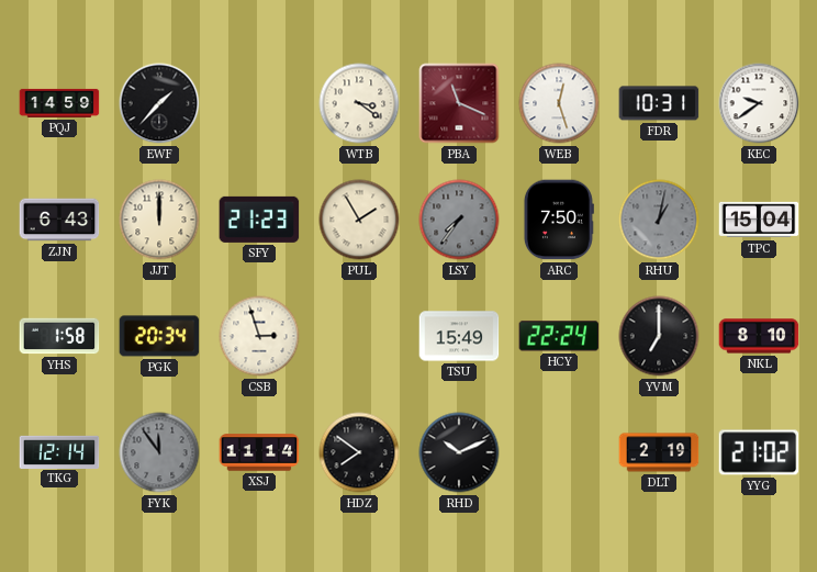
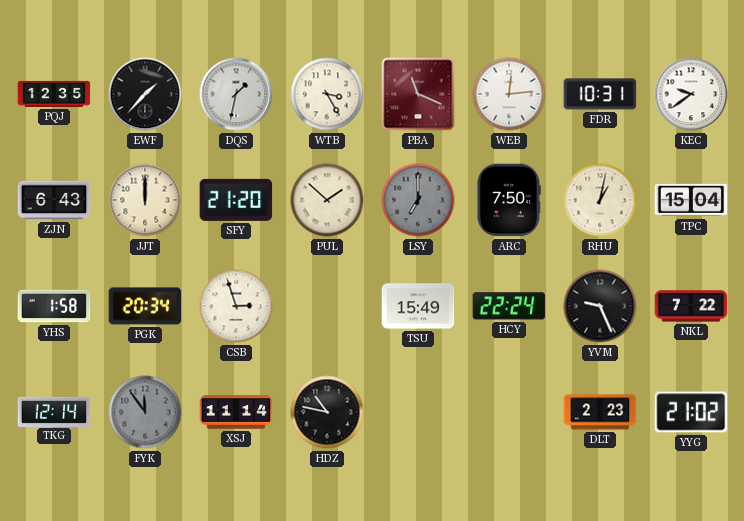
PQJ: 14:59 -> 12:35 (54, 94)
DQS: none -> 1:32 (236, 94)
WTB: 3:21 -> 3:25 (327, 94)
WEB: 12:27 -> 12:14 (509, 94)
SFY: 21:23 -> 21:20 (236, 200)
PUL: 1:55 -> 1:52 (327, 200)
LSY: 7:36 -> 7:00 (418, 200)
RHU dial: grey -> cream (600, 200)
YVM: 7:00 -> 9:26 (600, 306)
NKL: 8:10 -> 7:22 (691, 306)
HDZ: 7:51 -> 10:47 (327, 412)
RHD: 10:11 -> none (459, 452)
DLT: 2:19 -> 2:23 (600, 412)
